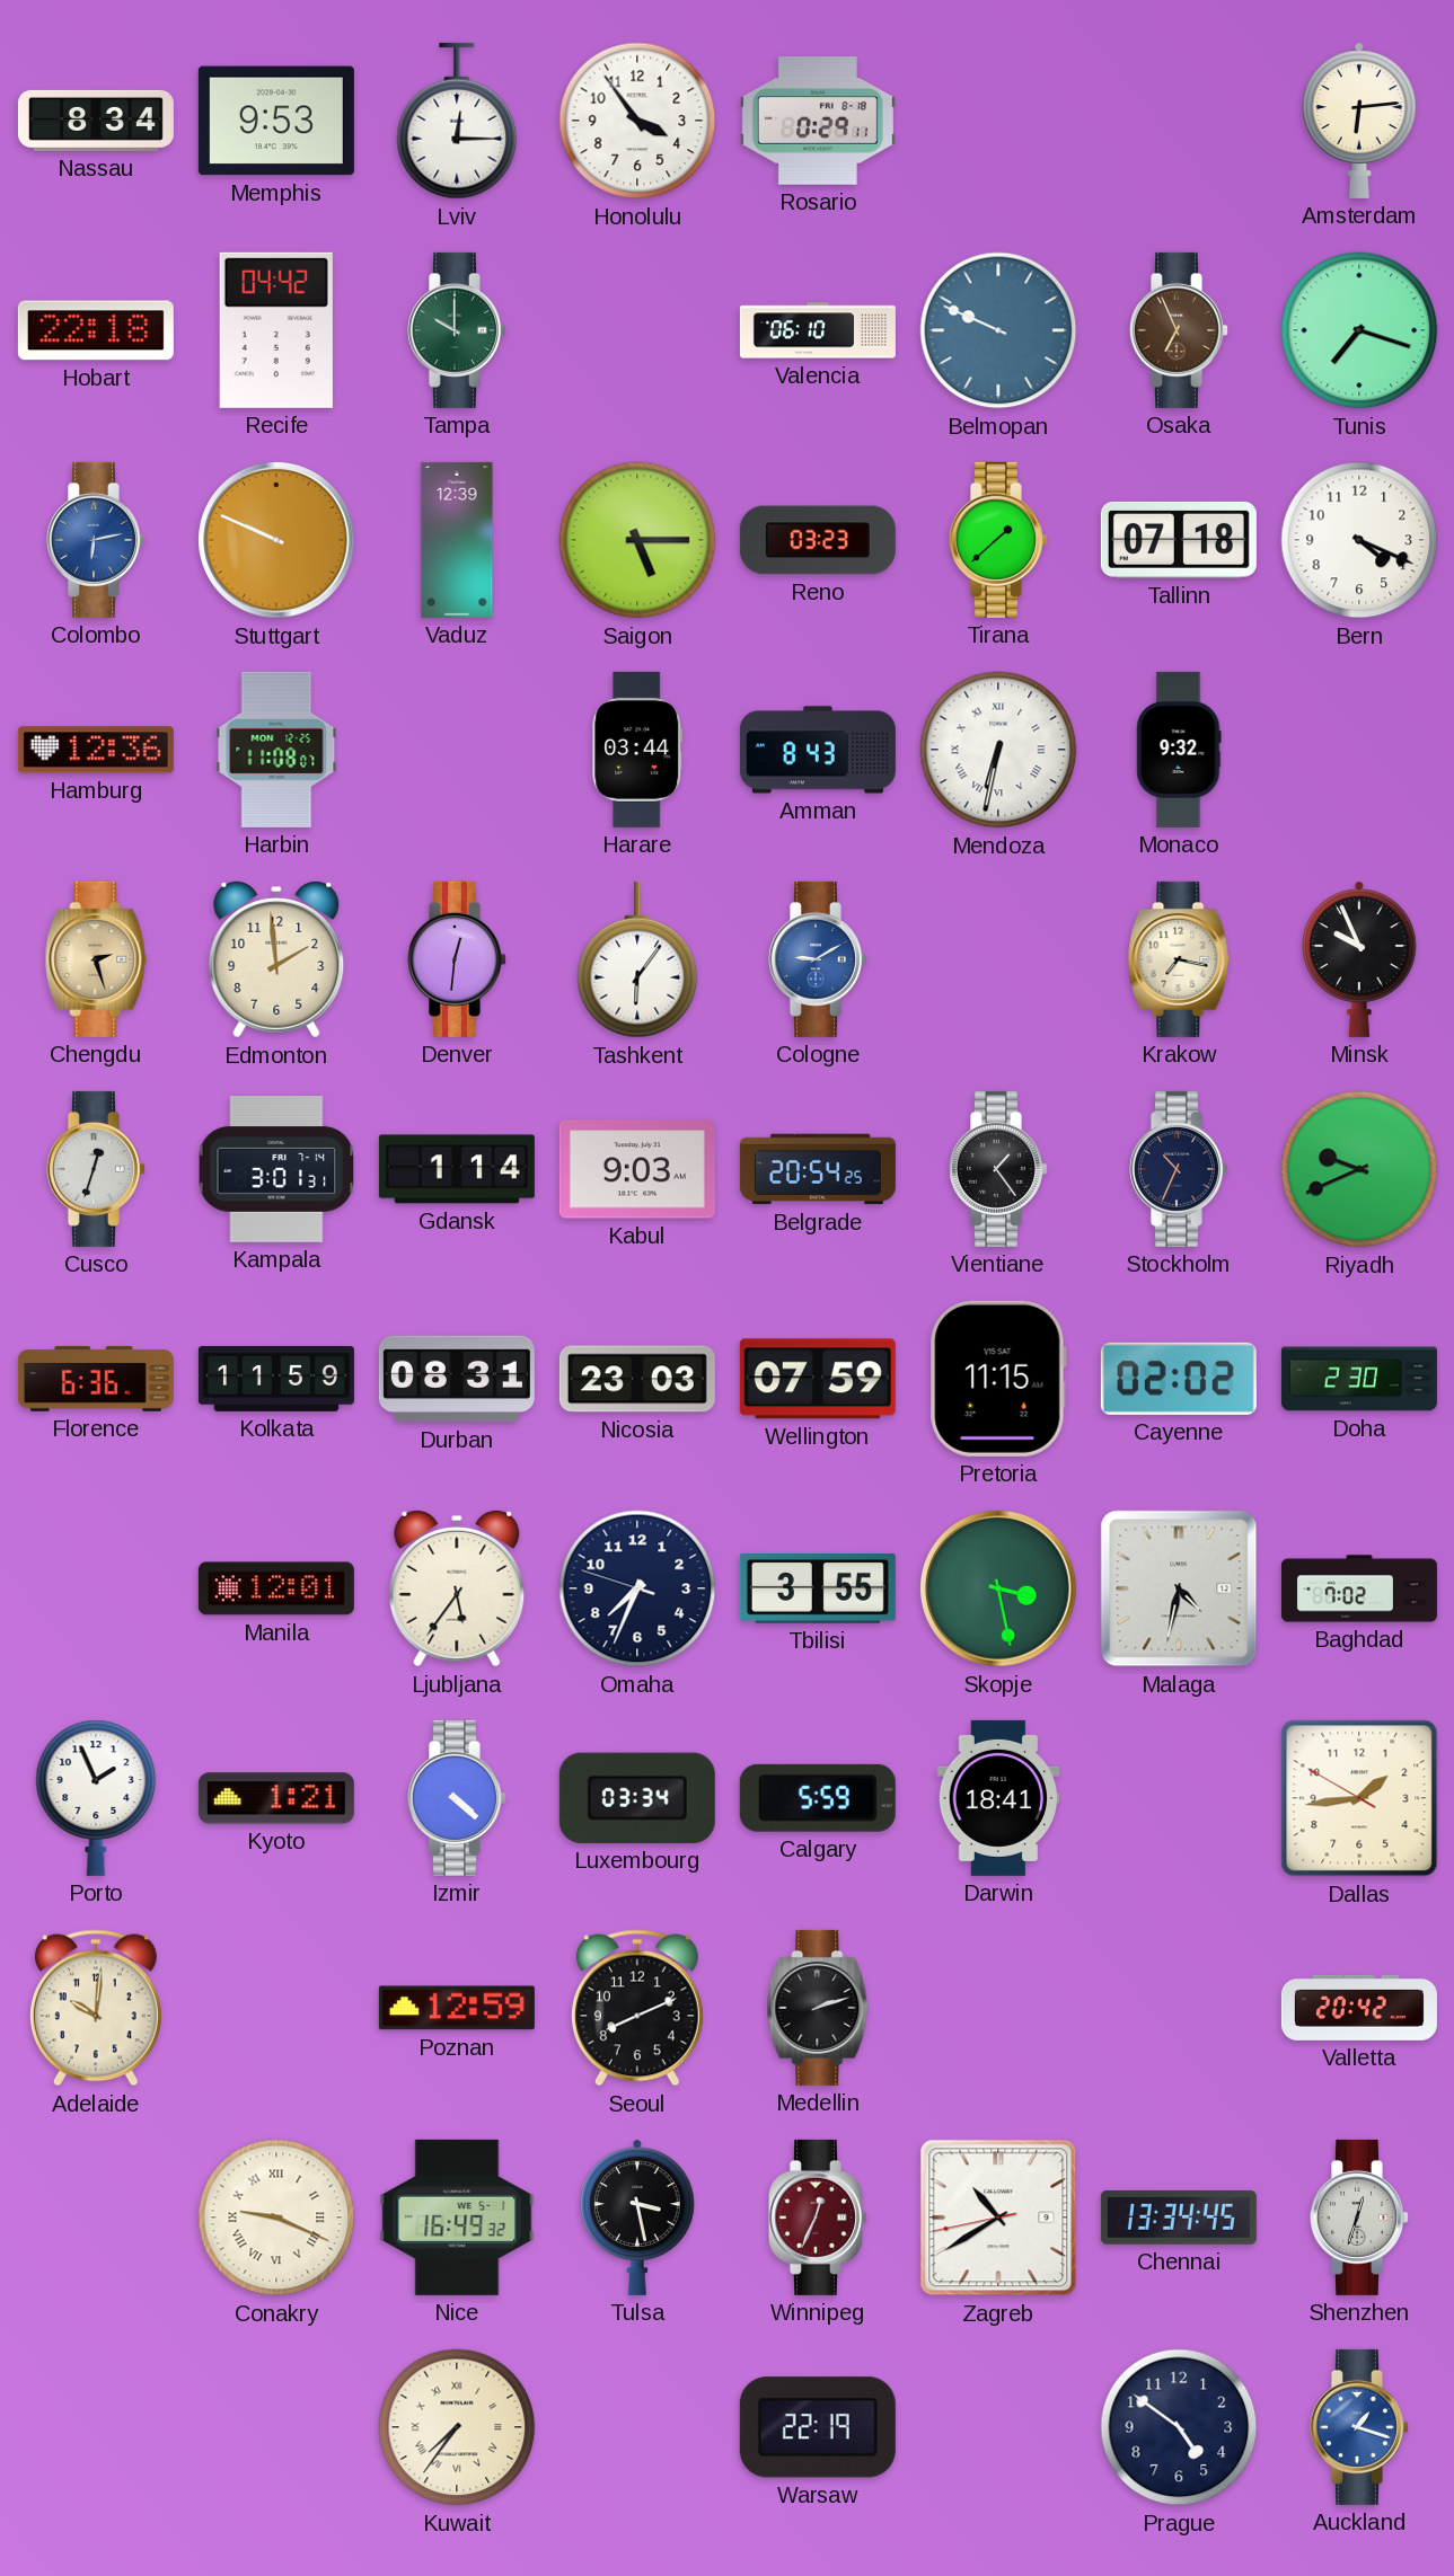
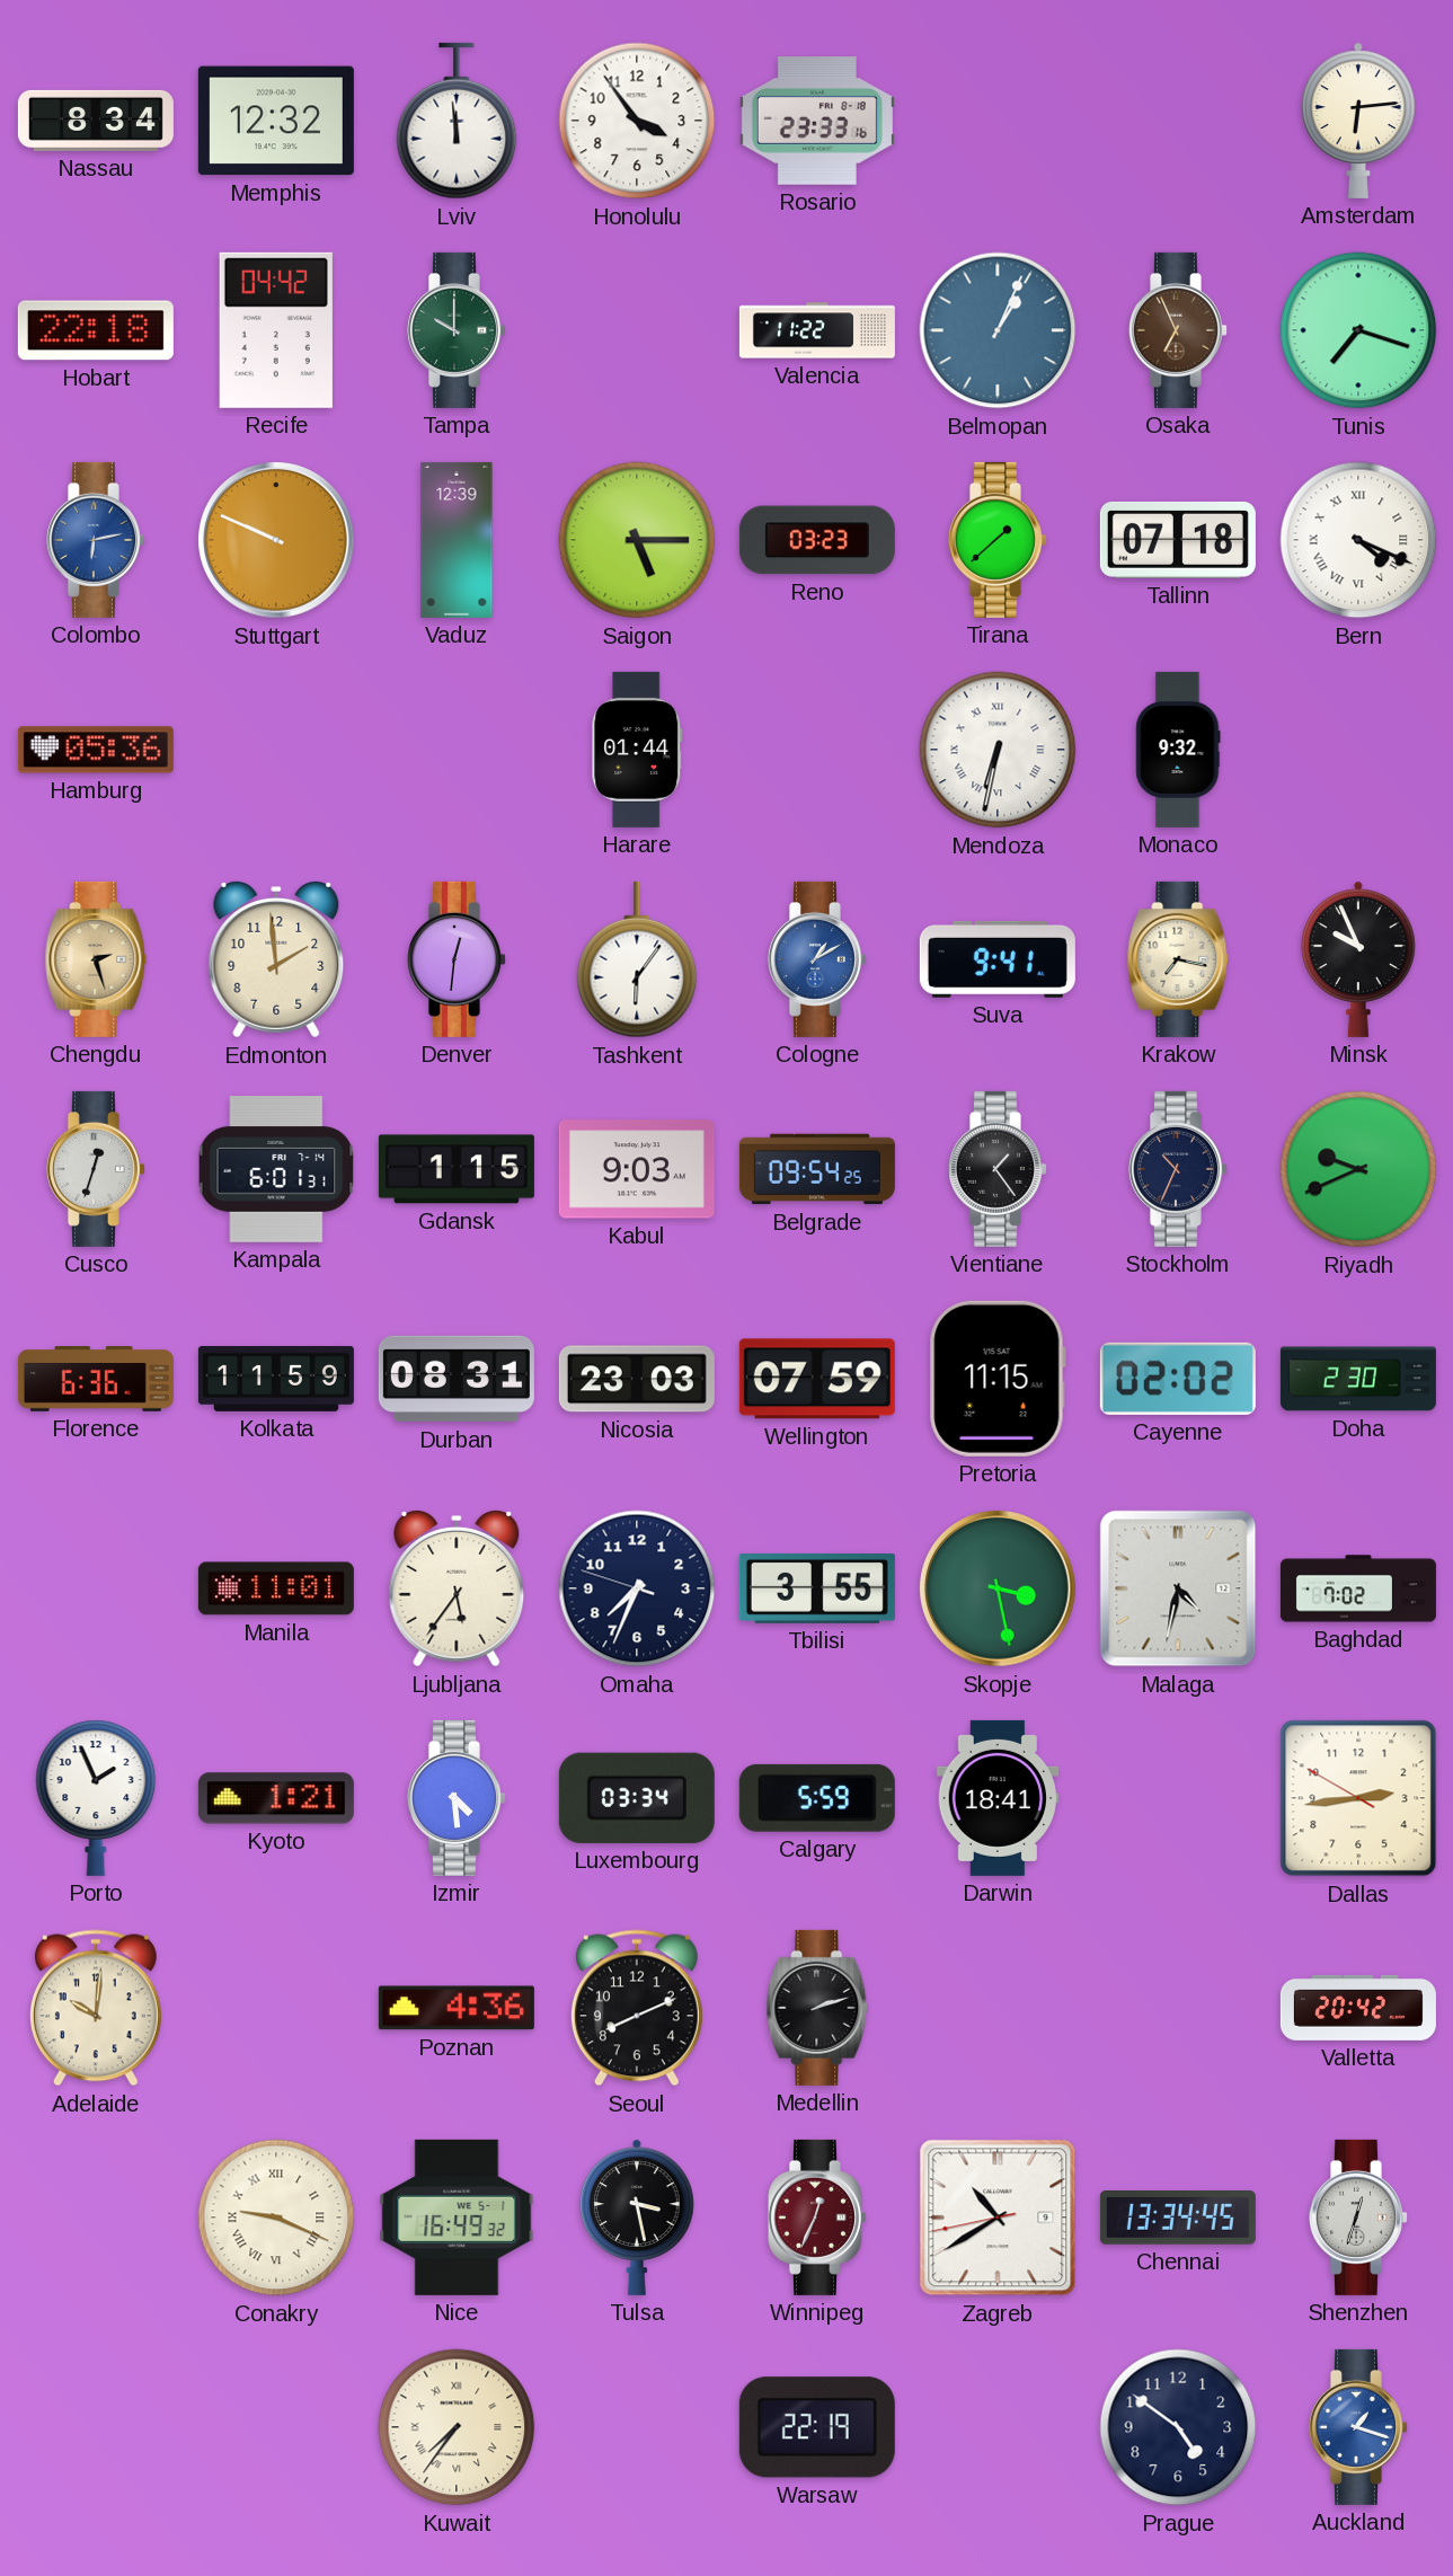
Memphis: 9:53 -> 12:32 (276, 121)
Lviv: 12:15 -> 11:59 (457, 121)
Rosario: 0:29 -> 23:33 (817, 121)
Valencia: 06:10 -> 11:22 (817, 330)
Belmopan: 9:49 -> 1:04 (998, 330)
Bern numerals: Arabic -> Roman (1358, 540)
Hamburg: 12:36 -> 05:36 (96, 750)
Harbin: 11:08 -> none (276, 750)
Harare: 03:44 -> 01:44 (637, 750)
Amman: 8:43 -> none (818, 750)
Cologne: 9:10 -> 1:10 (818, 959)
Suva: none -> 9:41 (998, 959)
Kampala: 3:01 -> 6:01 (276, 1169)
Gdansk: 1:14 -> 1:15 (457, 1169)
Belgrade: 20:54 -> 09:54 (817, 1169)
Manila: 12:01 -> 11:01 (276, 1588)
Izmir: 4:22 -> 4:29 (458, 1798)
Dallas: 1:43 -> 2:43 (1358, 1798)
Poznan: 12:59 -> 4:36 (457, 2008)
